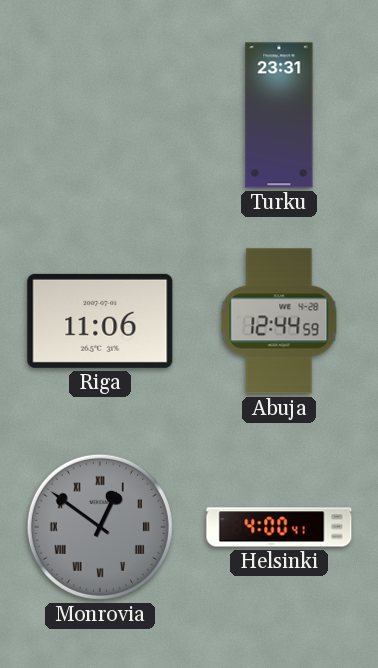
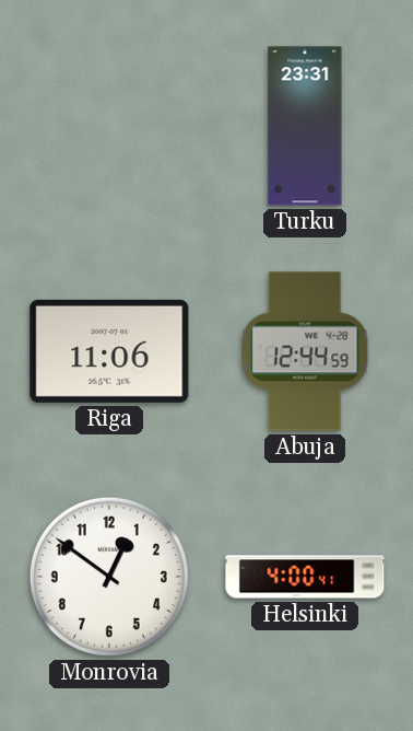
Monrovia dial: grey -> white (109, 577)
Monrovia numerals: Roman -> Arabic (109, 577)
